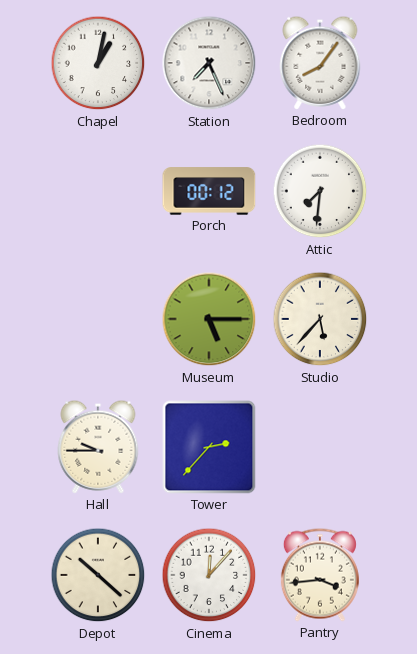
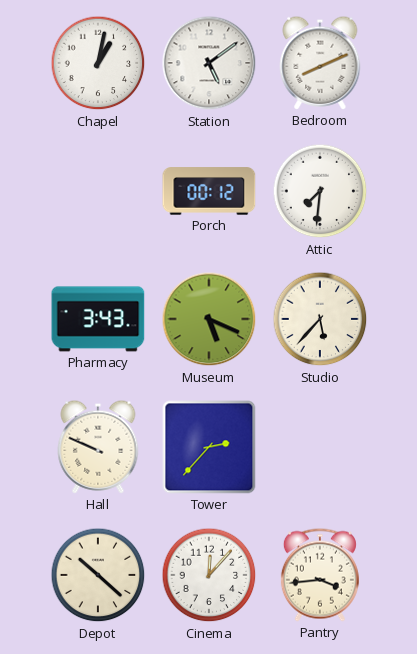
Station: 7:26 -> 5:09 (209, 63)
Bedroom: 8:06 -> 8:11 (320, 63)
Pharmacy: none -> 3:43 (98, 319)
Museum: 5:15 -> 5:19 (209, 319)
Hall: 9:45 -> 9:49 (98, 447)
